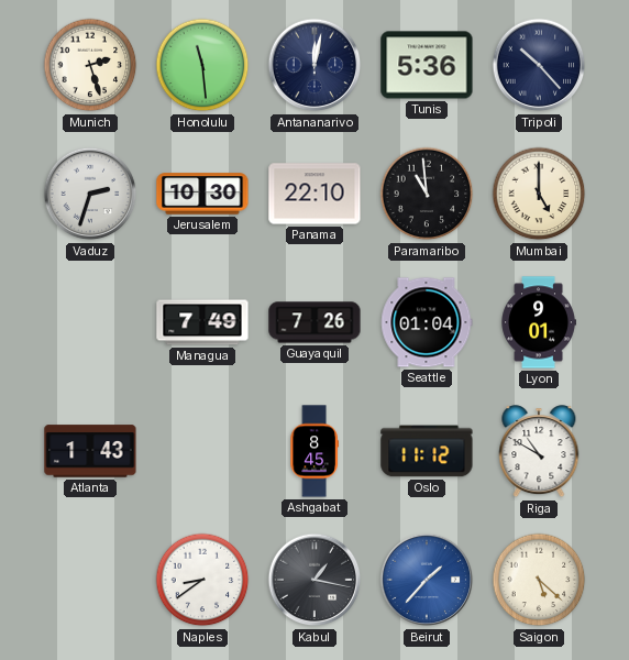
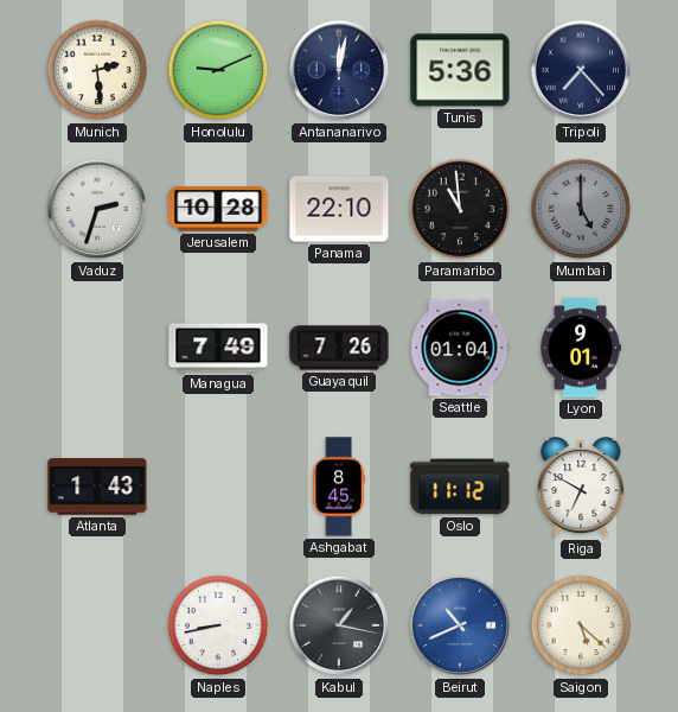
Munich: 2:27 -> 2:29 (97, 70)
Honolulu: 11:29 -> 9:11 (218, 70)
Tripoli: 10:23 -> 7:23 (581, 70)
Jerusalem: 10:30 -> 10:28 (218, 209)
Mumbai dial: cream -> grey (581, 209)
Riga: 10:50 -> 6:50 (581, 488)
Naples: 8:39 -> 8:43 (218, 625)
Beirut: 1:37 -> 10:41 (460, 625)
